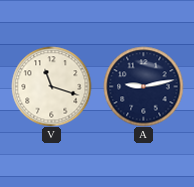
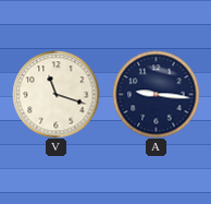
A: 9:13 -> 9:16 (156, 94)
